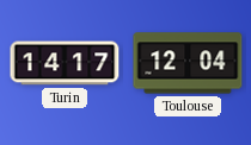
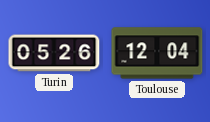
Turin: 14:17 -> 05:26 (54, 53)
